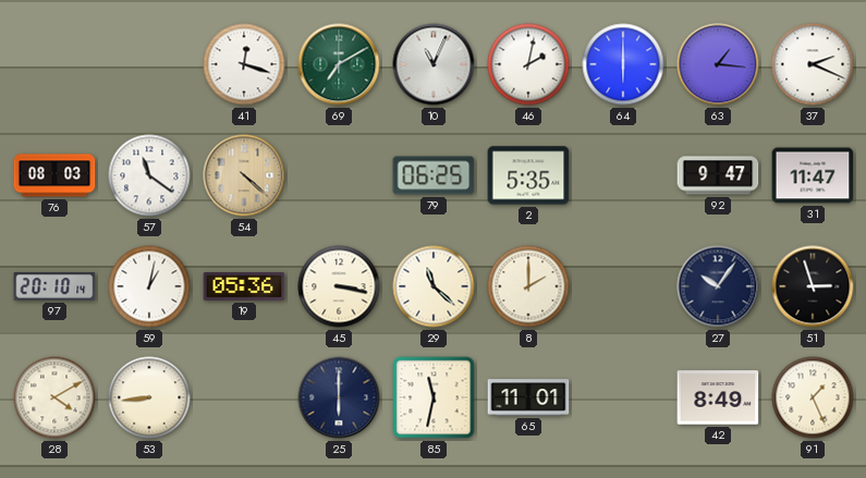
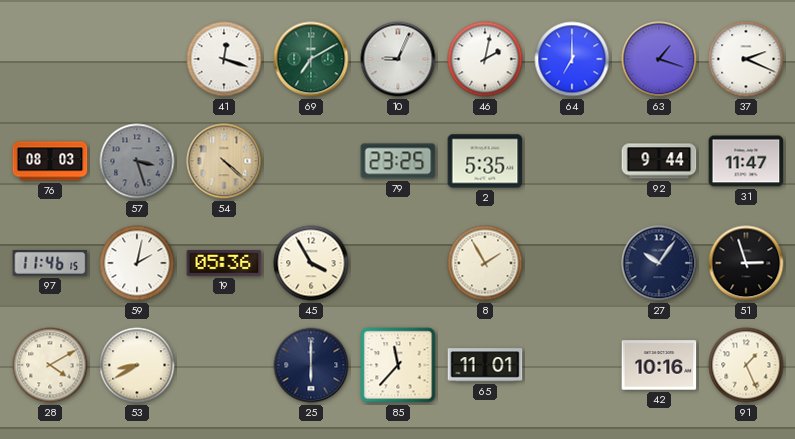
10: 11:04 -> 9:04 (398, 59)
64: 6:00 -> 7:00 (572, 59)
63: 1:16 -> 1:18 (659, 59)
57: 11:21 -> 3:27 (137, 161)
57 dial: white -> grey (137, 161)
79: 06:25 -> 23:25 (398, 161)
92: 9:47 -> 9:44 (659, 161)
97: 20:10 -> 11:46 (50, 264)
59: 1:02 -> 2:02 (137, 263)
45: 3:17 -> 3:55 (311, 263)
29: 11:22 -> none (434, 286)
8: 2:00 -> 1:55 (485, 263)
53: 8:44 -> 8:40 (137, 365)
85: 11:32 -> 11:37 (398, 365)
42: 8:49 -> 10:16 (659, 365)
